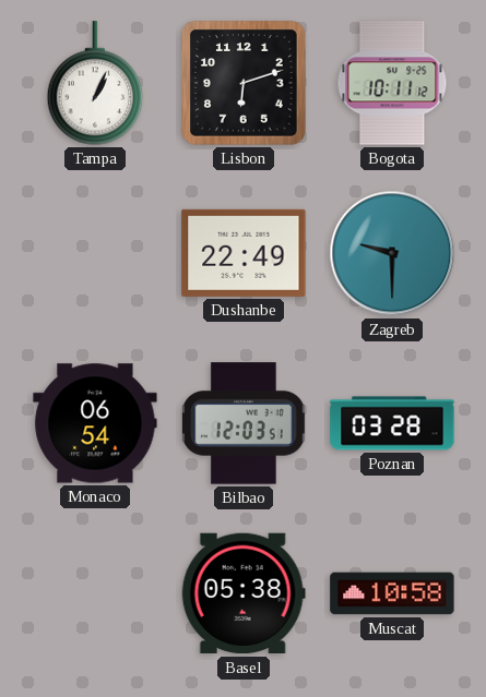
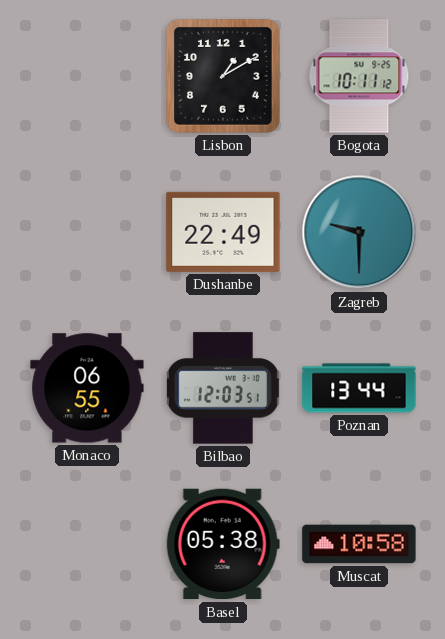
Tampa: 1:04 -> none (95, 83)
Lisbon: 6:12 -> 1:10 (223, 76)
Monaco: 06:54 -> 06:55 (87, 388)
Poznan: 03:28 -> 13:44 (359, 388)
